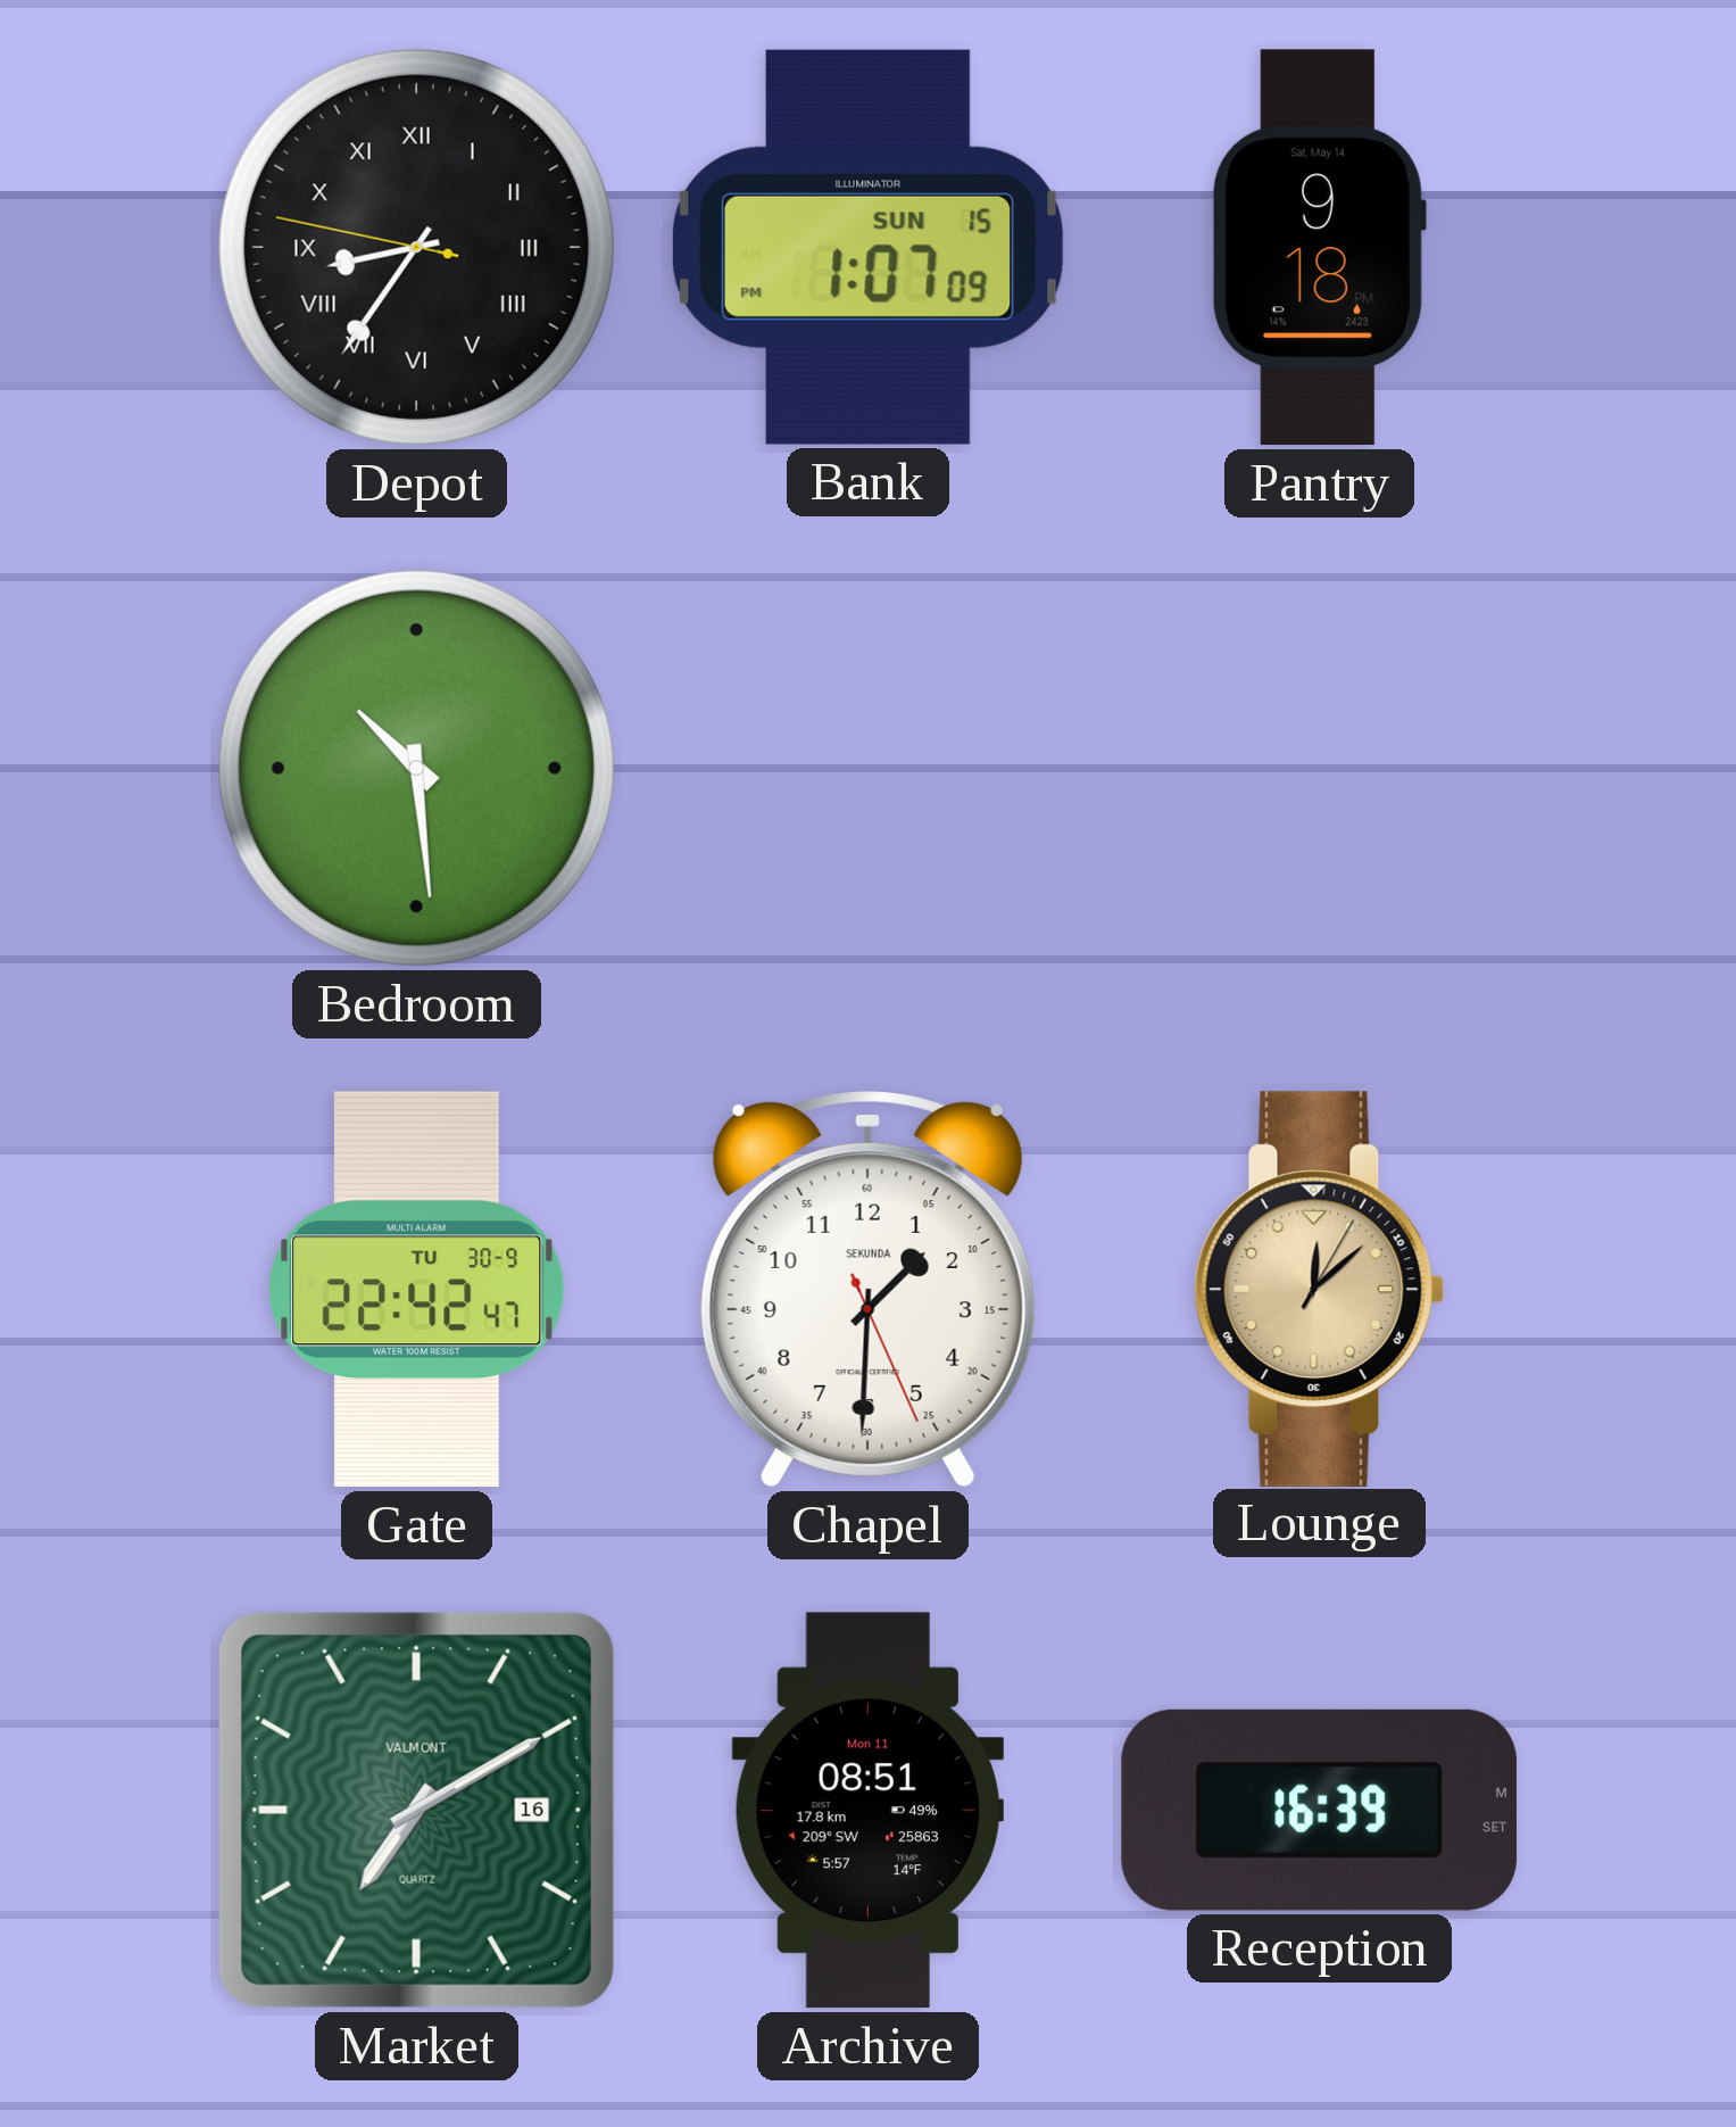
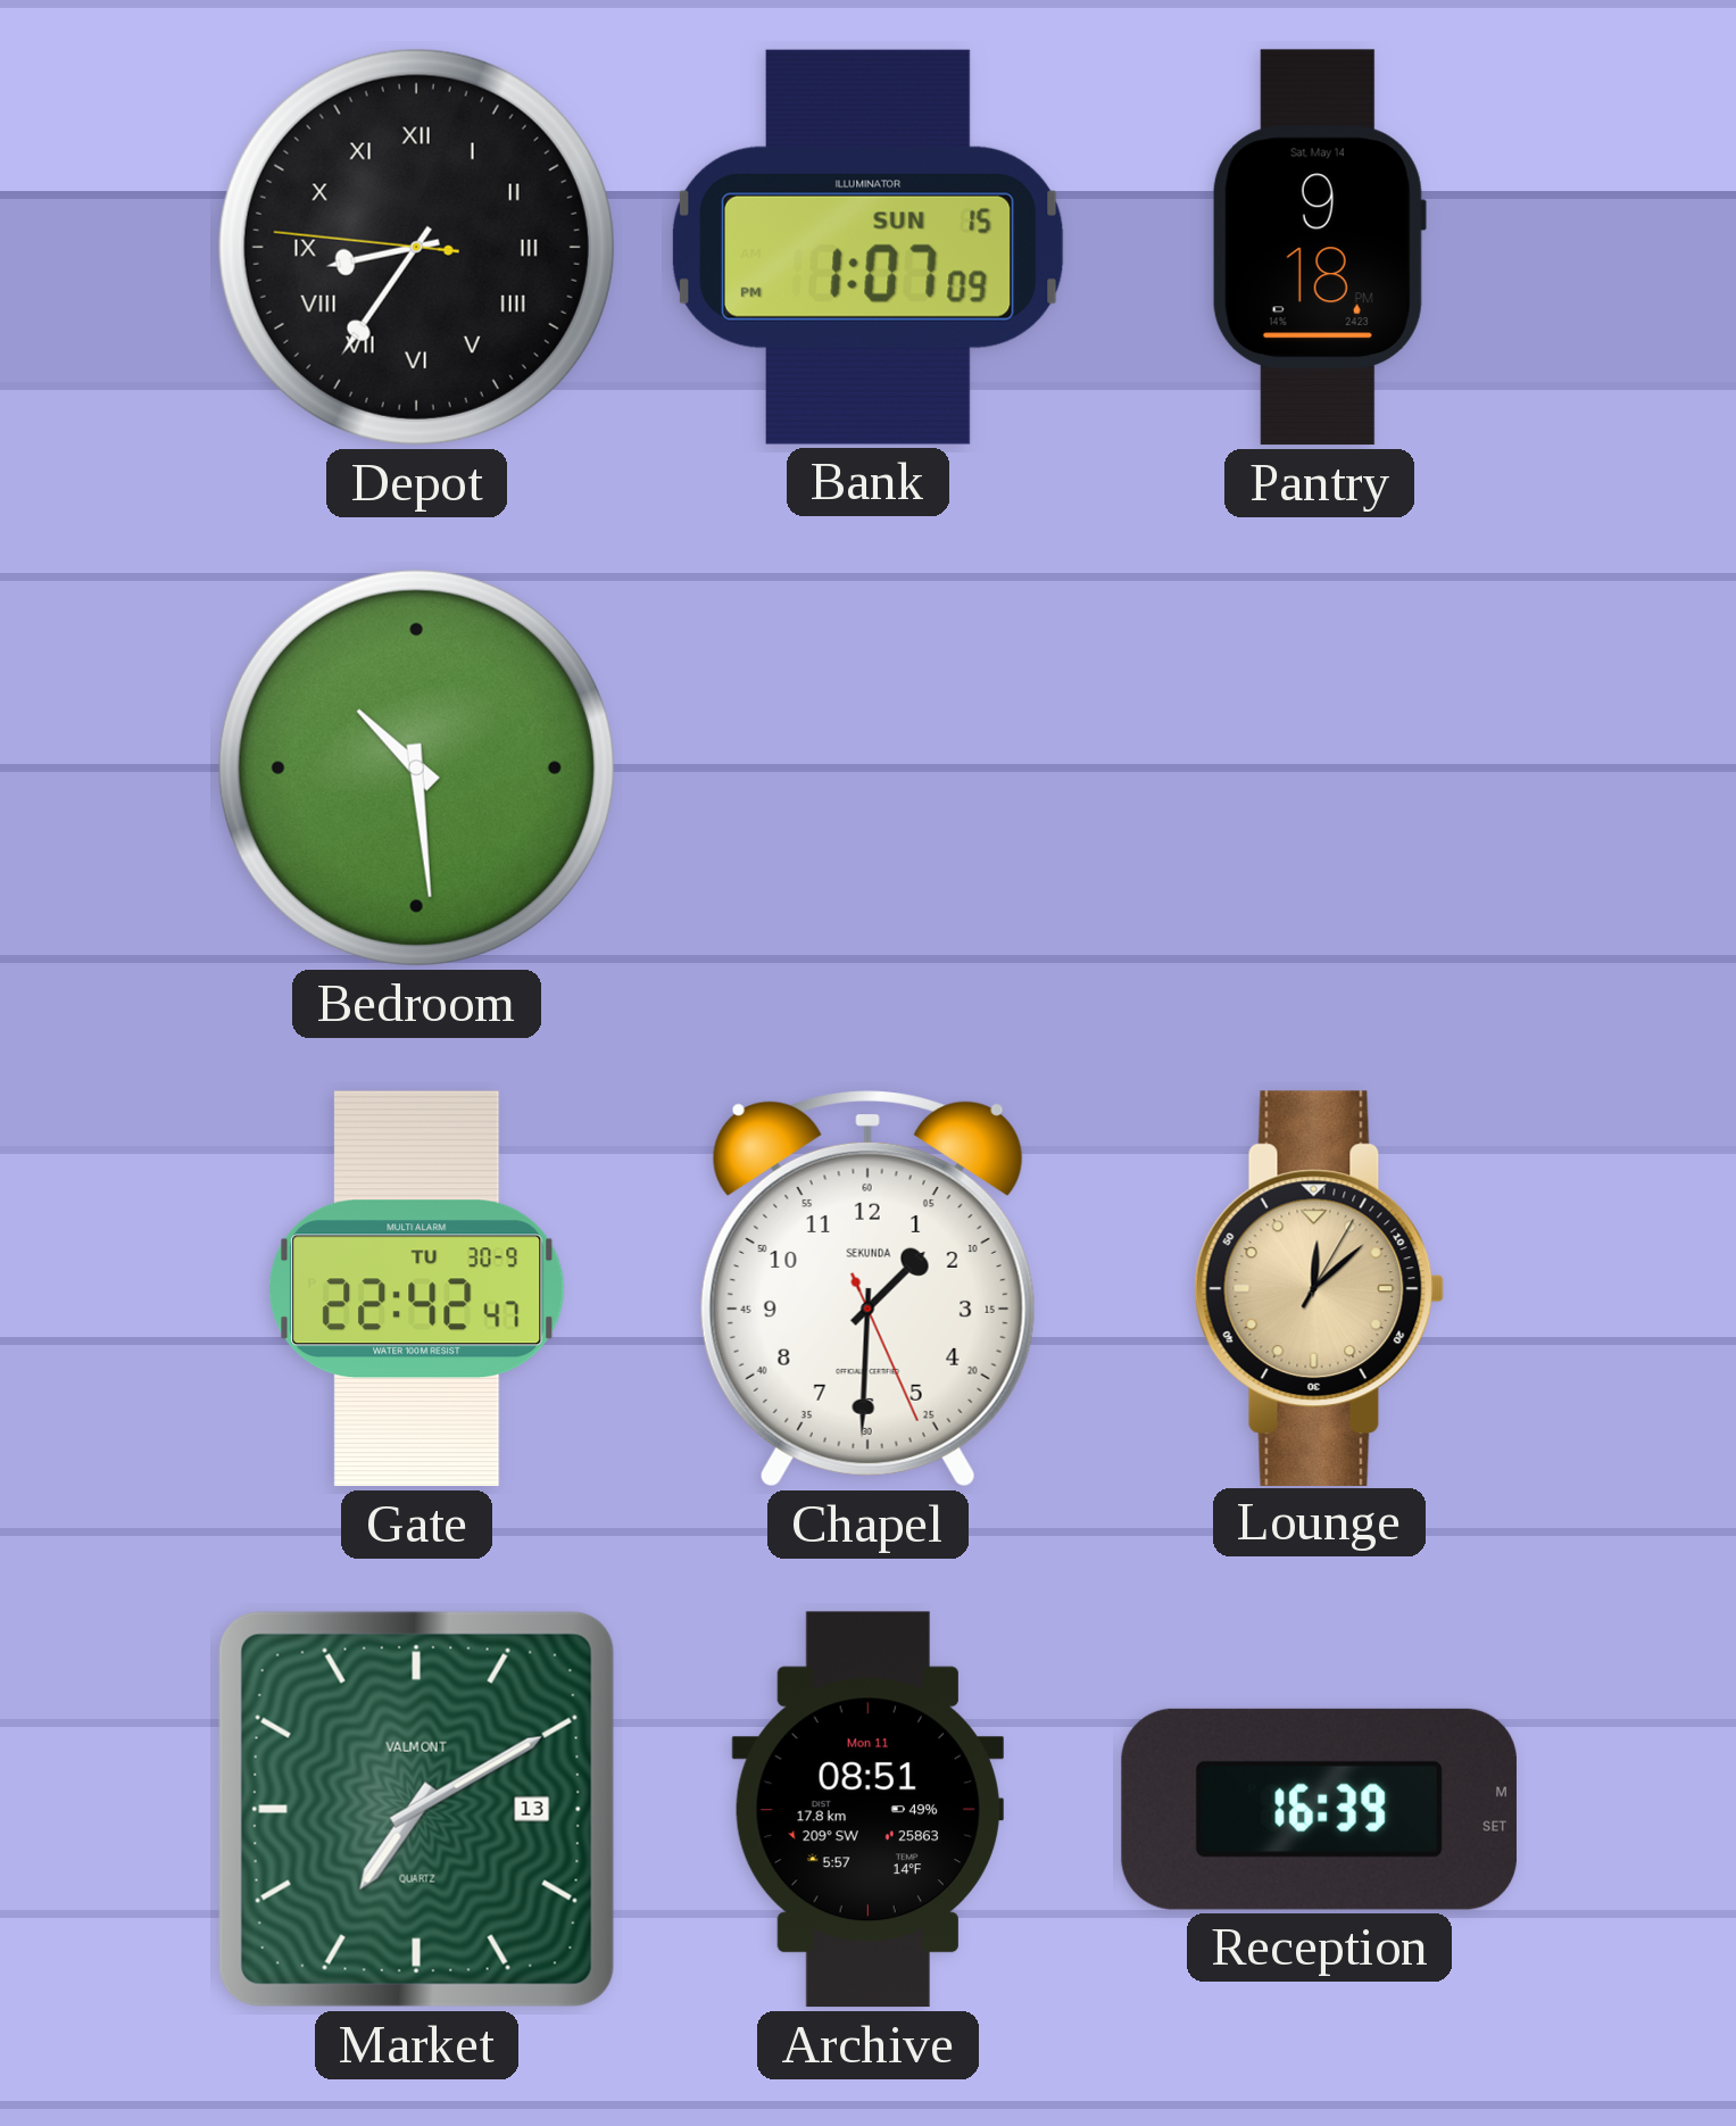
Depot: 8:35:47 -> 8:35:46 (416, 247)
Market date: 16 -> 13 (416, 1809)
